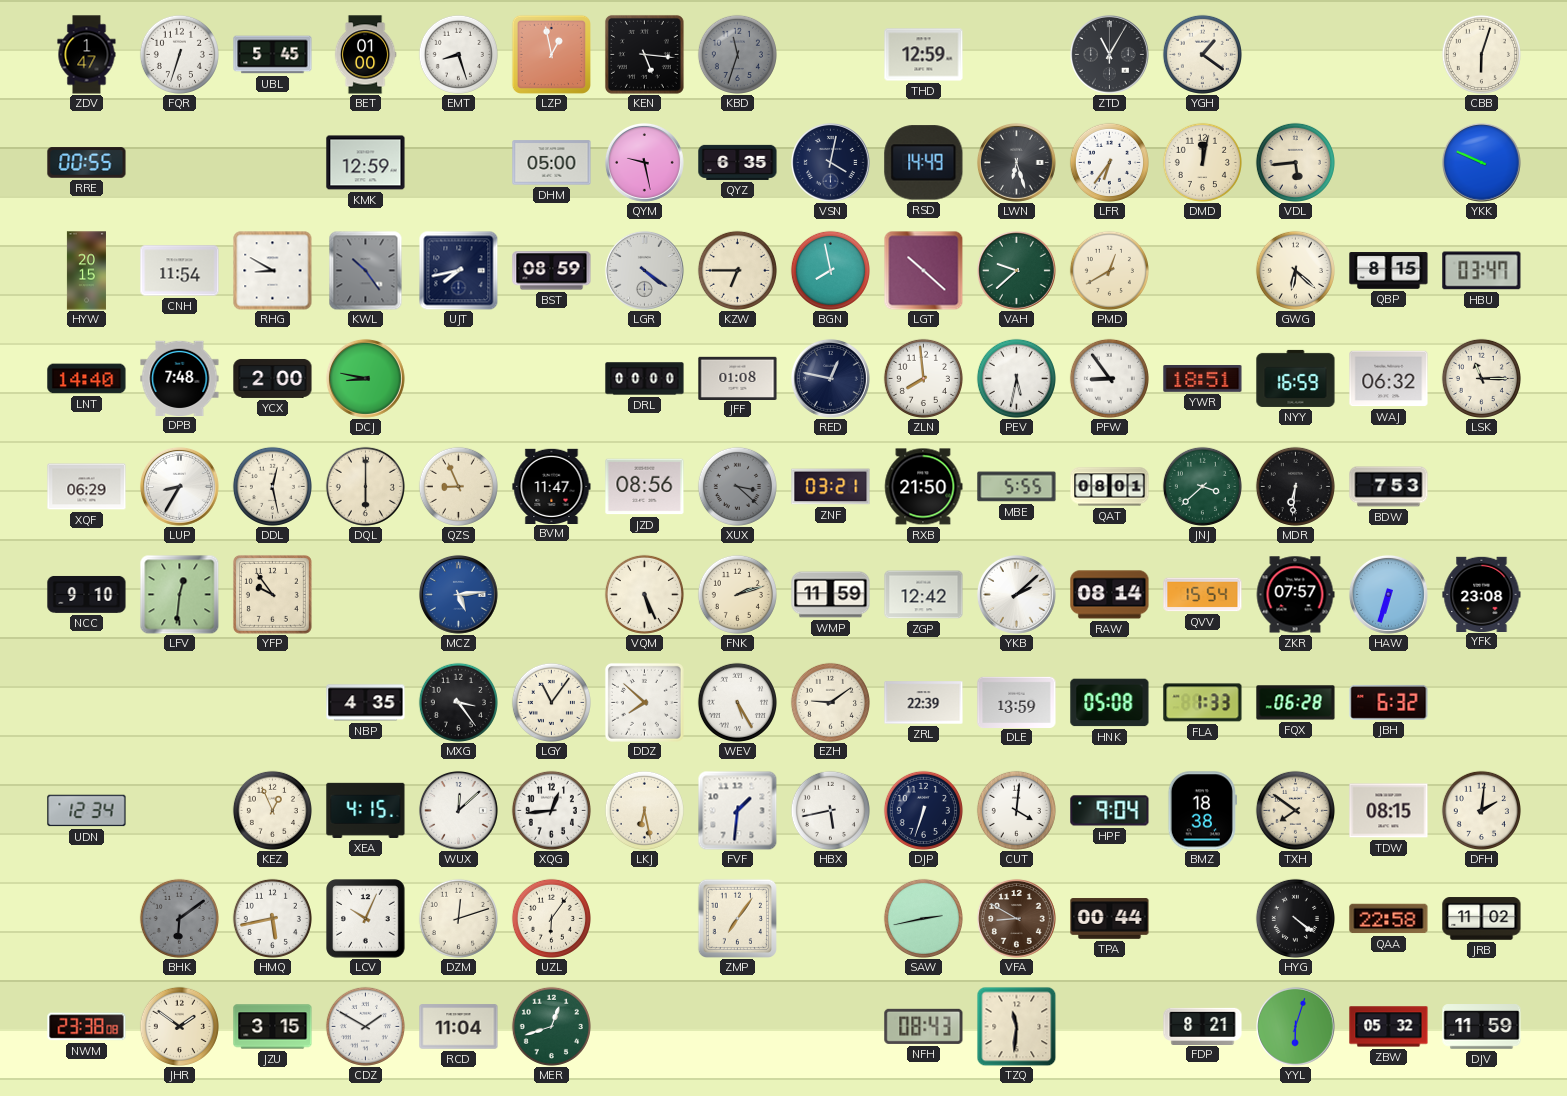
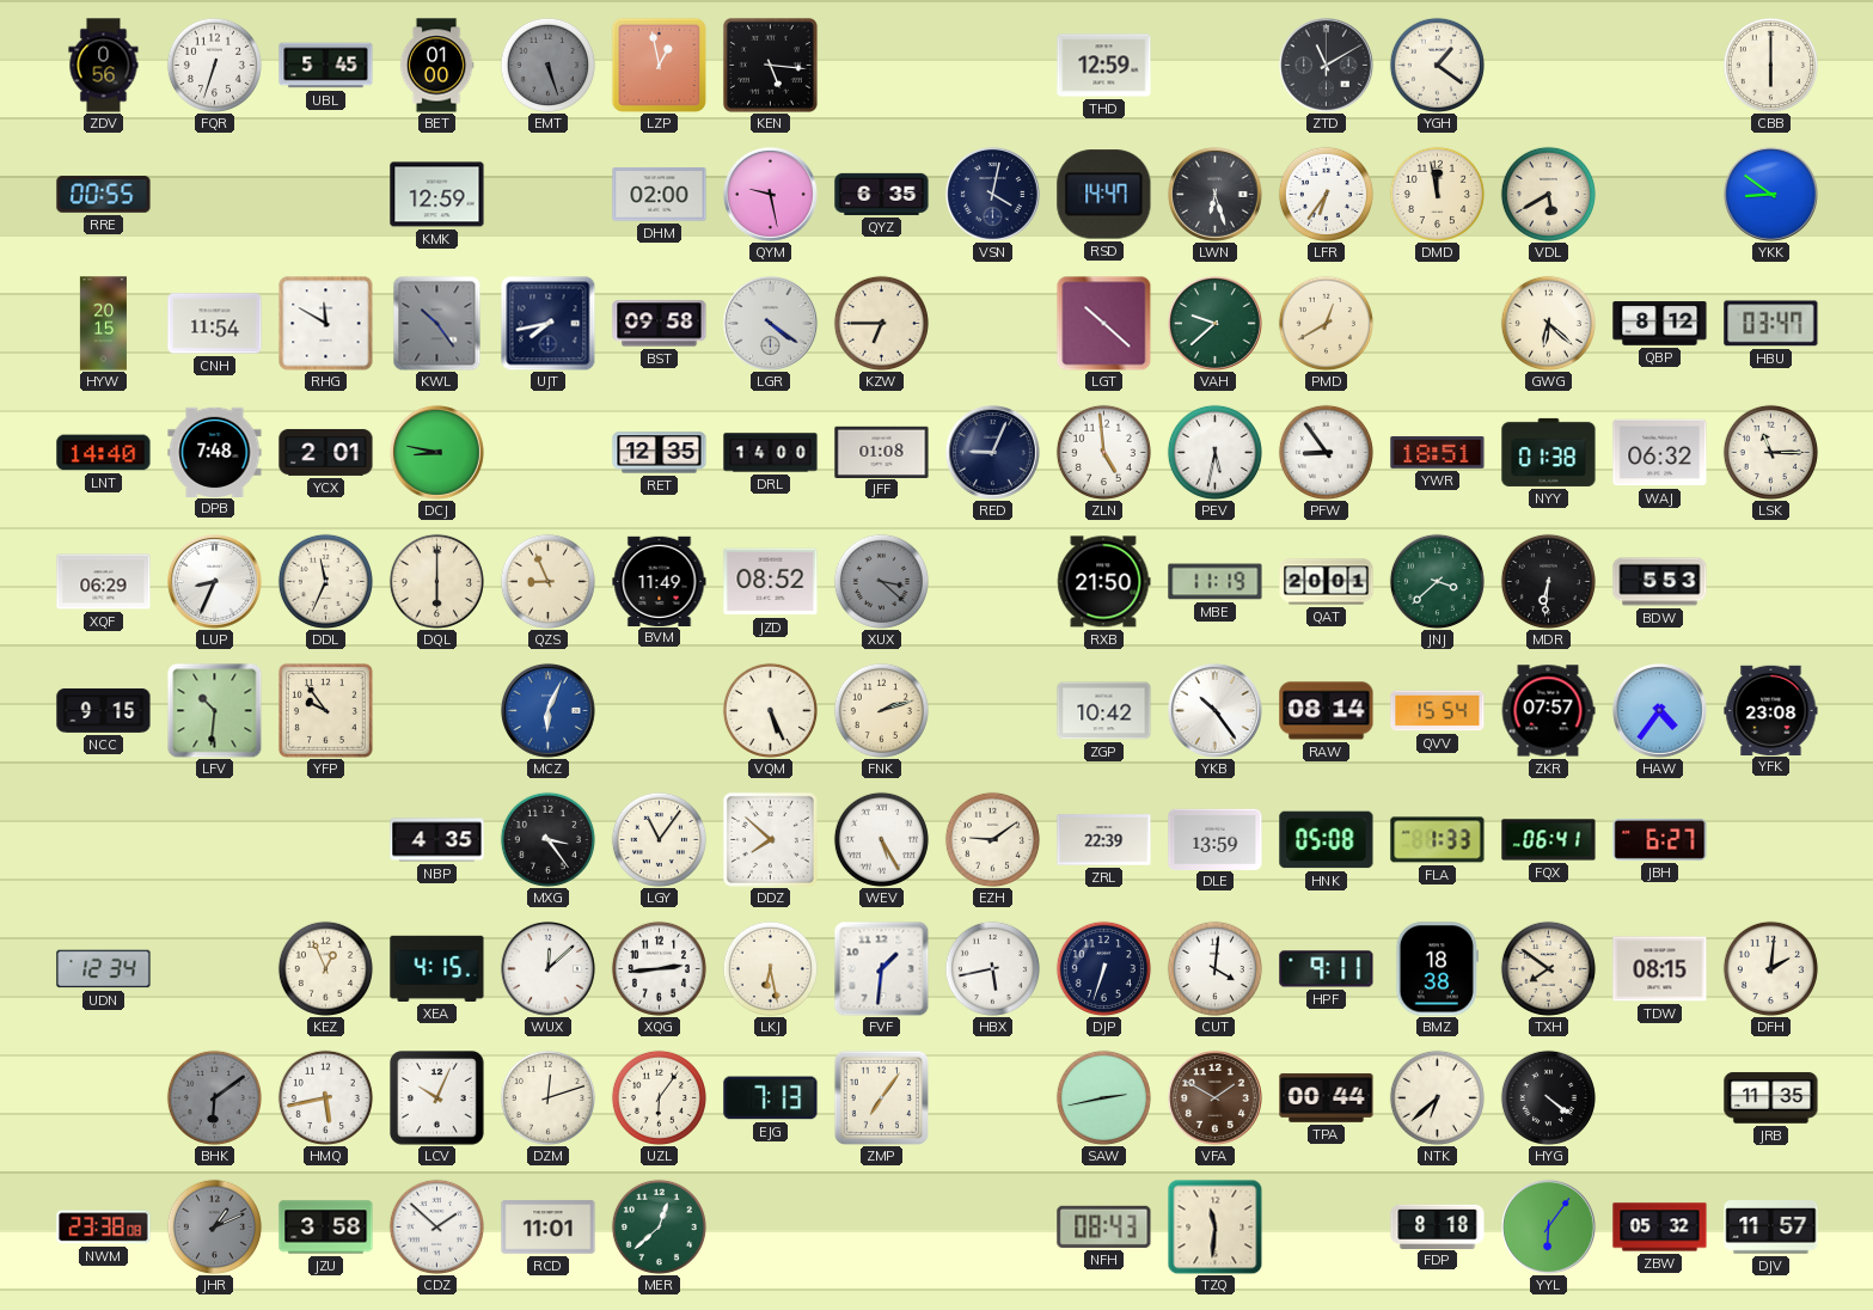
ZDV: 1:47 -> 0:56 (104, 66)
EMT: 8:27 -> 5:27 (547, 65)
EMT dial: white -> grey (547, 65)
KBD: 11:33 -> none (737, 54)
ZTD: 11:05 -> 11:10 (1327, 66)
CBB: 6:03 -> 6:00 (1770, 65)
DHM: 05:00 -> 02:00 (660, 195)
RSD: 14:49 -> 14:47 (1104, 195)
DMD: 12:02 -> 11:58 (1437, 194)
VDL: 5:44 -> 5:40 (1548, 194)
YKK: 9:49 -> 8:51 (1771, 195)
RHG: 8:50 -> 11:50 (326, 324)
BST: 08:59 -> 09:58 (660, 324)
BGN: 7:58 -> none (830, 270)
QBP: 8:15 -> 8:12 (1660, 324)
YCX: 2:00 -> 2:01 (326, 452)
RET: none -> 12:35 (660, 453)
DRL: 00:00 -> 14:00 (771, 453)
RED: 12:47 -> 9:04 (993, 453)
ZLN: 7:59 -> 4:59 (1103, 452)
NYY: 16:59 -> 01:38 (1549, 452)
LUP: 8:35 -> 8:34 (215, 582)
DDL: 12:28 -> 11:34 (325, 581)
BVM: 11:47 -> 11:49 (660, 581)
JZD: 08:56 -> 08:52 (771, 582)
ZNF: 03:21 -> none (831, 487)
MBE: 5:55 -> 11:19 (1216, 582)
QAT: 08:01 -> 20:01 (1327, 582)
BDW: 7:53 -> 5:53 (1660, 582)
NCC: 9:10 -> 9:15 (104, 710)
LFV: 12:31 -> 10:31 (214, 710)
MCZ: 5:14 -> 6:04 (549, 711)
WMP: 11:59 -> none (831, 595)
ZGP: 12:42 -> 10:42 (1104, 711)
YKB: 2:08 -> 10:24 (1216, 711)
HAW: 6:33 -> 4:36 (1660, 711)
FQX: 06:28 -> 06:41 (1549, 840)
JBH: 6:32 -> 6:27 (1660, 839)
XQG: 12:44 -> 2:44 (659, 968)
HPF: 9:04 -> 9:11 (1327, 969)
EJG: none -> 7:13 (771, 1098)
VFA: 8:50 -> 1:50 (1216, 1098)
NTK: none -> 6:38 (1437, 1097)
QAA: 22:58 -> none (1389, 919)
JRB: 11:02 -> 11:35 (1771, 1098)
JHR: 1:51 -> 1:11 (214, 1226)
JHR dial: cream -> grey (214, 1226)
JZU: 3:15 -> 3:58 (326, 1228)
CDZ: 1:50 -> 1:52 (436, 1226)
RCD: 11:04 -> 11:01 (549, 1228)
MER: 12:42 -> 12:38 (659, 1226)
FDP: 8:21 -> 8:18 (1438, 1226)
YYL: 6:03 -> 6:06 (1549, 1228)
DJV: 11:59 -> 11:57 (1771, 1228)
